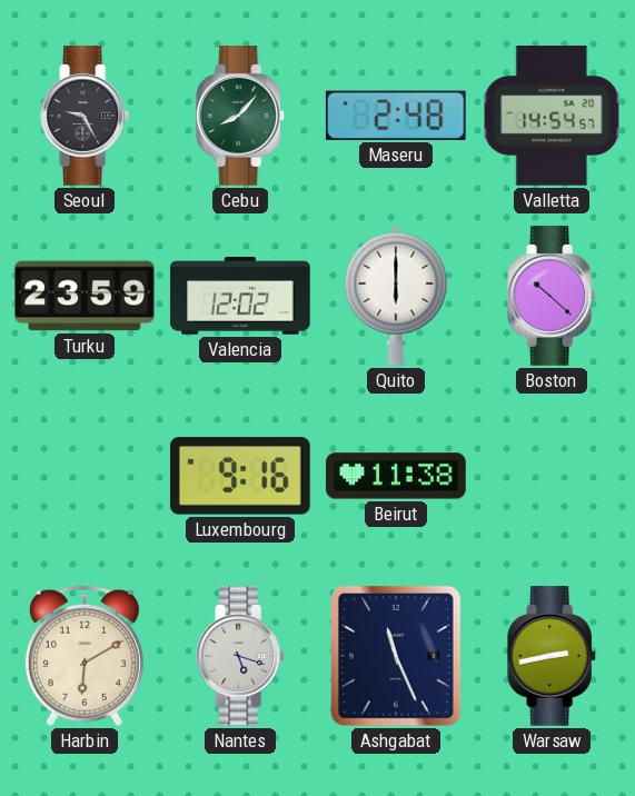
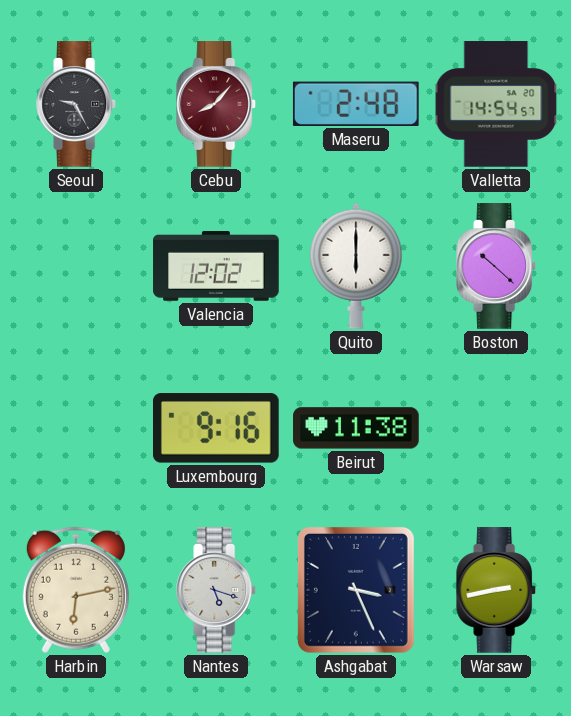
Cebu dial: green -> burgundy (217, 104)
Turku: 23:59 -> none (85, 296)
Harbin: 6:10 -> 6:13 (76, 590)
Ashgabat: 11:26 -> 3:26 (356, 590)
